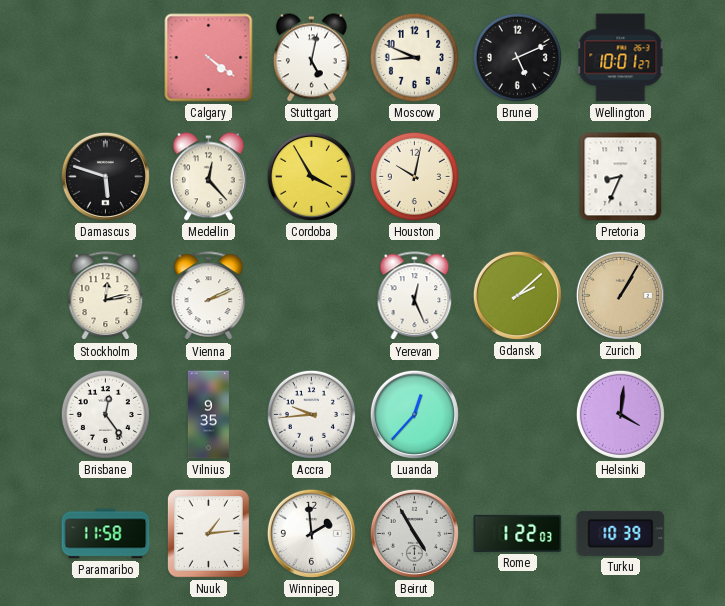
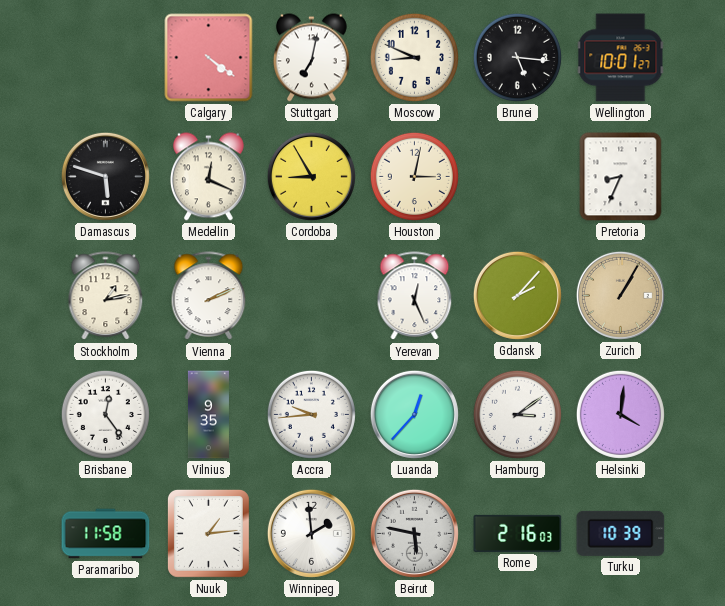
Stuttgart: 5:02 -> 7:02 (311, 58)
Brunei: 5:11 -> 5:16 (517, 57)
Medellin: 12:23 -> 12:19 (208, 177)
Cordoba: 3:55 -> 8:55 (311, 176)
Houston: 10:02 -> 3:02 (414, 176)
Stockholm: 12:13 -> 1:13 (106, 296)
Gdansk: 2:08 -> 2:07 (517, 295)
Hamburg: none -> 3:09 (517, 414)
Beirut: 4:55 -> 5:47 (414, 533)
Rome: 1:22 -> 2:16 (518, 533)
